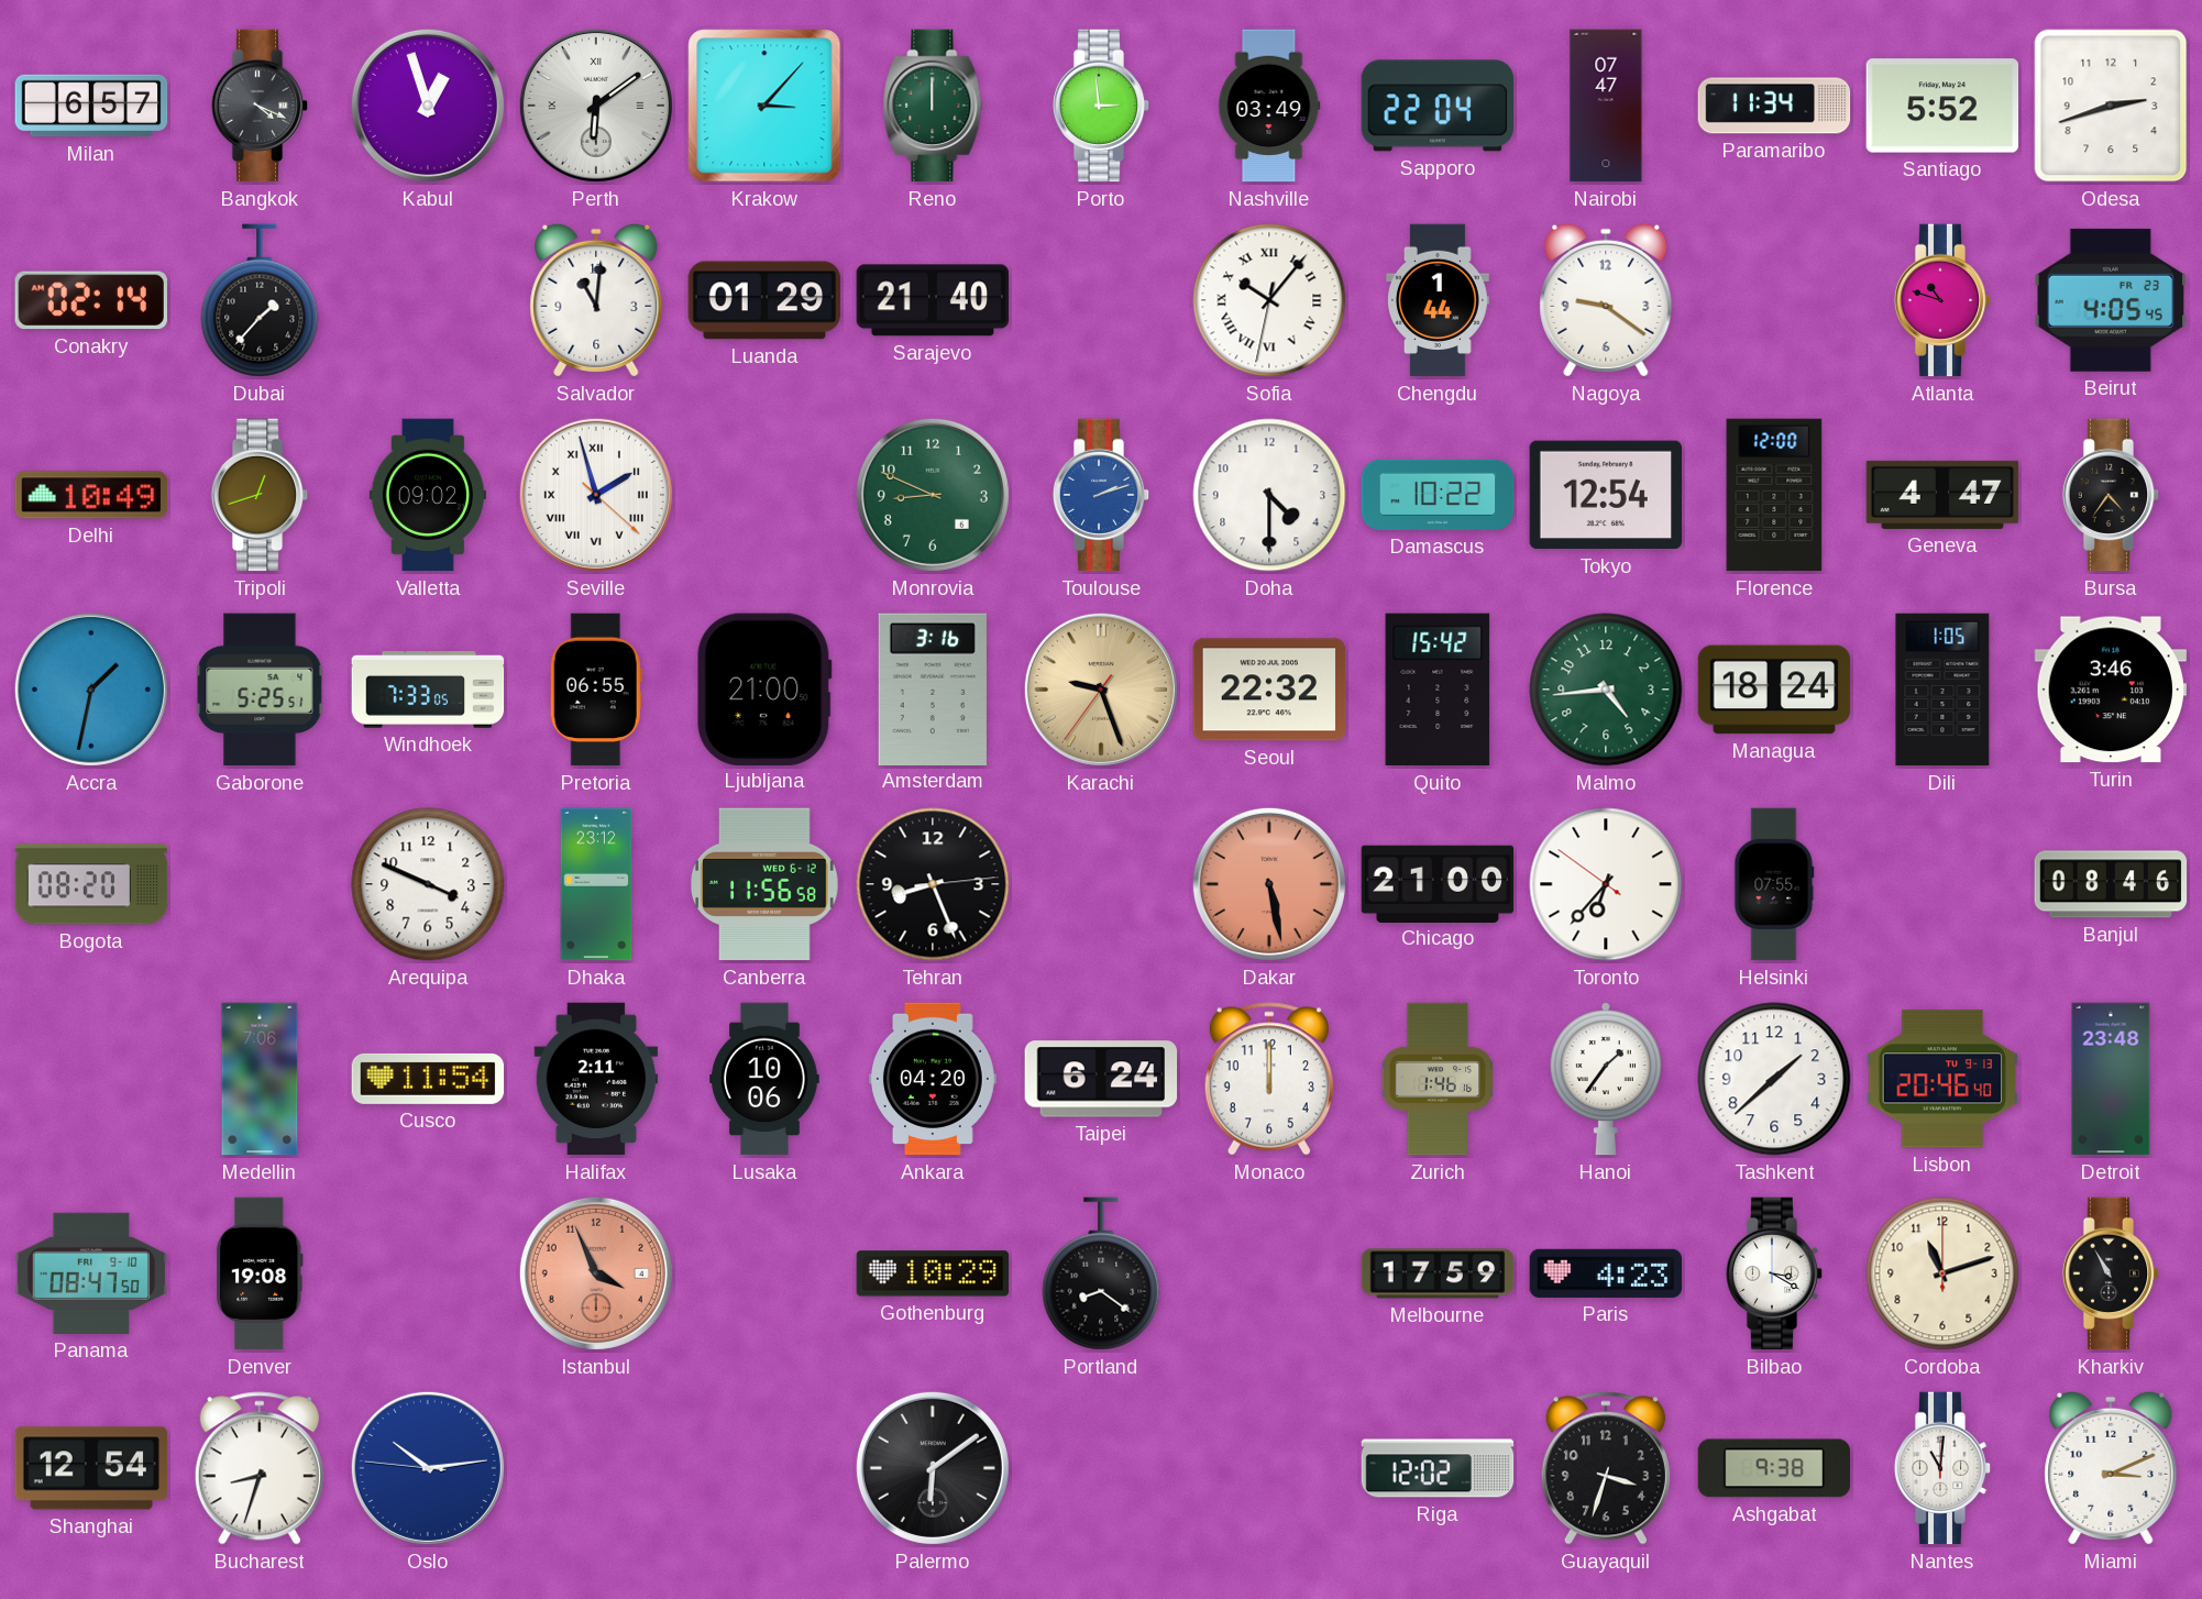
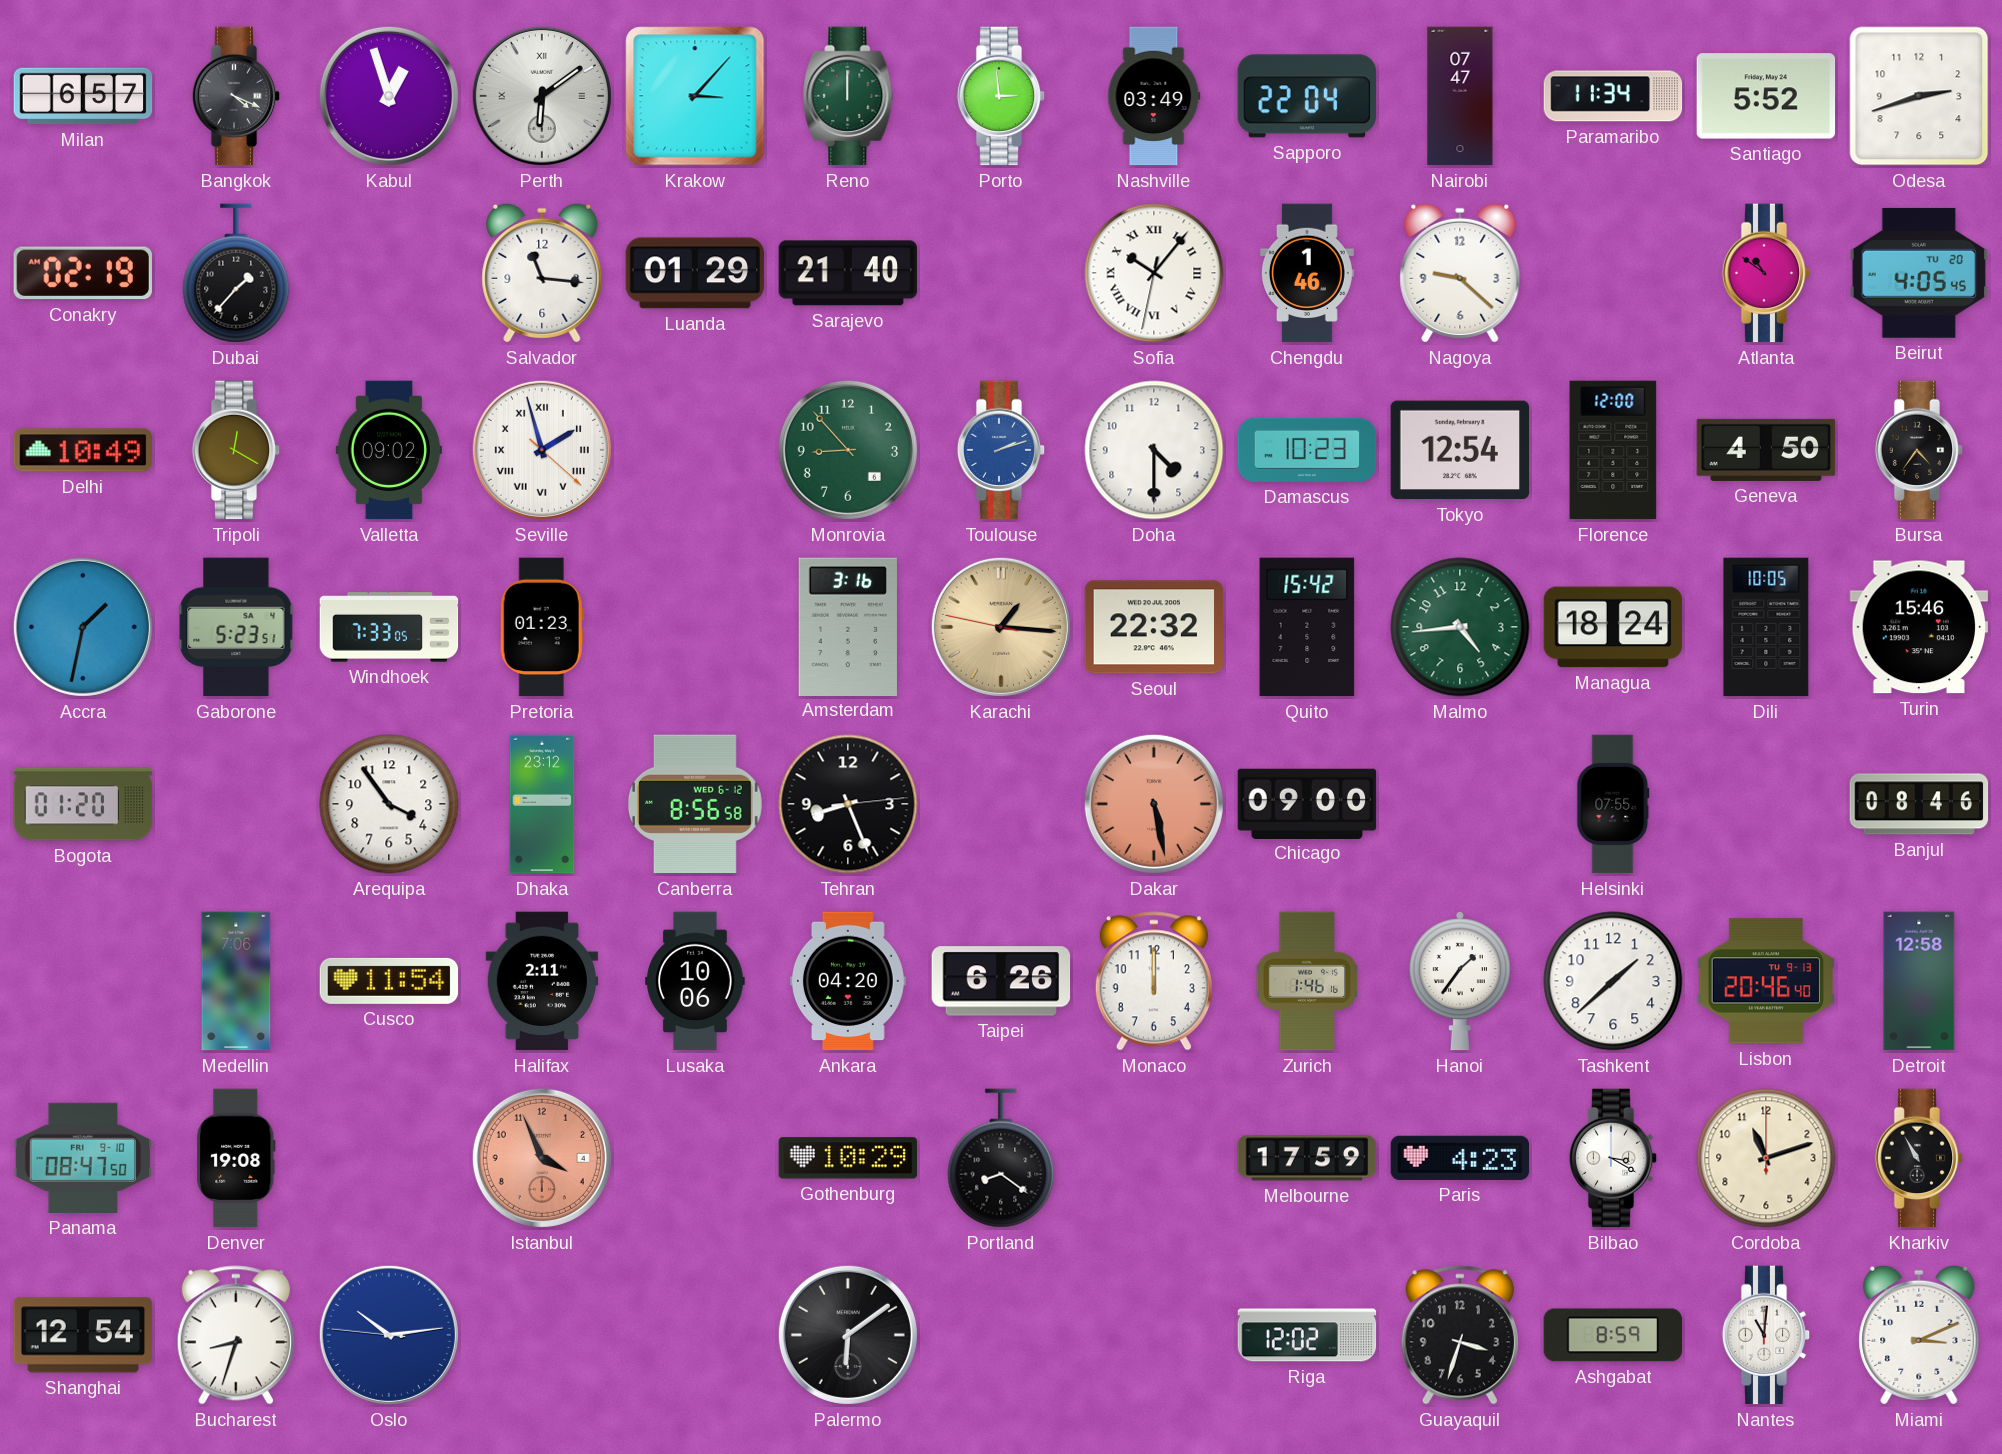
Conakry: 02:14 -> 02:19 (83, 273)
Salvador: 11:01 -> 11:16 (542, 273)
Chengdu: 1:44 -> 1:46 (1307, 273)
Nagoya: 9:21 -> 9:22 (1460, 273)
Atlanta: 10:48 -> 10:51 (1766, 273)
Beirut date: FR 23 -> TU 20 (1918, 273)
Tripoli: 12:42 -> 12:20 (236, 450)
Monrovia: 8:49 -> 8:53 (848, 450)
Damascus: 10:22 -> 10:23 (1307, 450)
Geneva: 4:47 -> 4:50 (1766, 450)
Gaborone: 5:25 -> 5:23 (236, 627)
Pretoria: 06:55 -> 01:23 (542, 627)
Ljubljana: 21:00 -> none (764, 688)
Karachi: 9:26 -> 1:15 (1001, 627)
Dili: 1:05 -> 10:05 (1766, 627)
Turin: 3:46 -> 15:46 (1918, 627)
Bogota: 08:20 -> 01:20 (83, 804)
Arequipa: 3:49 -> 3:54 (389, 804)
Canberra: 11:56 -> 8:56 (695, 804)
Chicago: 21:00 -> 09:00 (1307, 803)
Toronto: 6:36 -> none (1606, 884)
Taipei: 6:24 -> 6:26 (1001, 981)
Detroit: 23:48 -> 12:58 (1919, 981)
Ashgabat: 9:38 -> 8:59 (1613, 1335)
